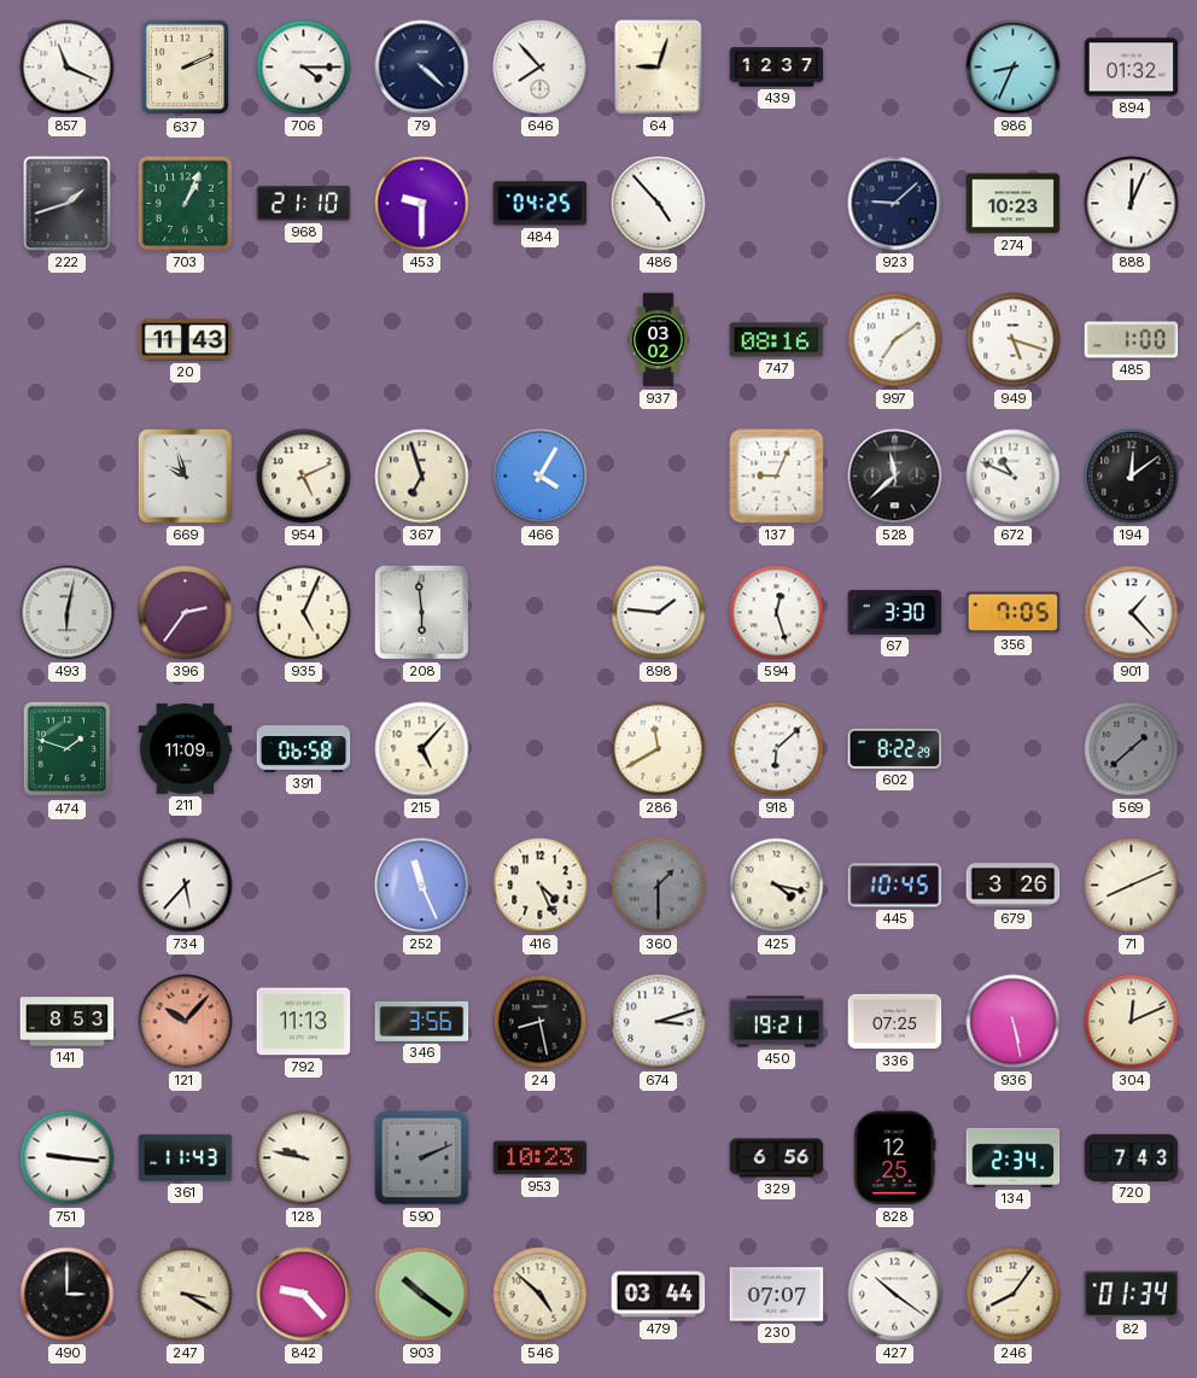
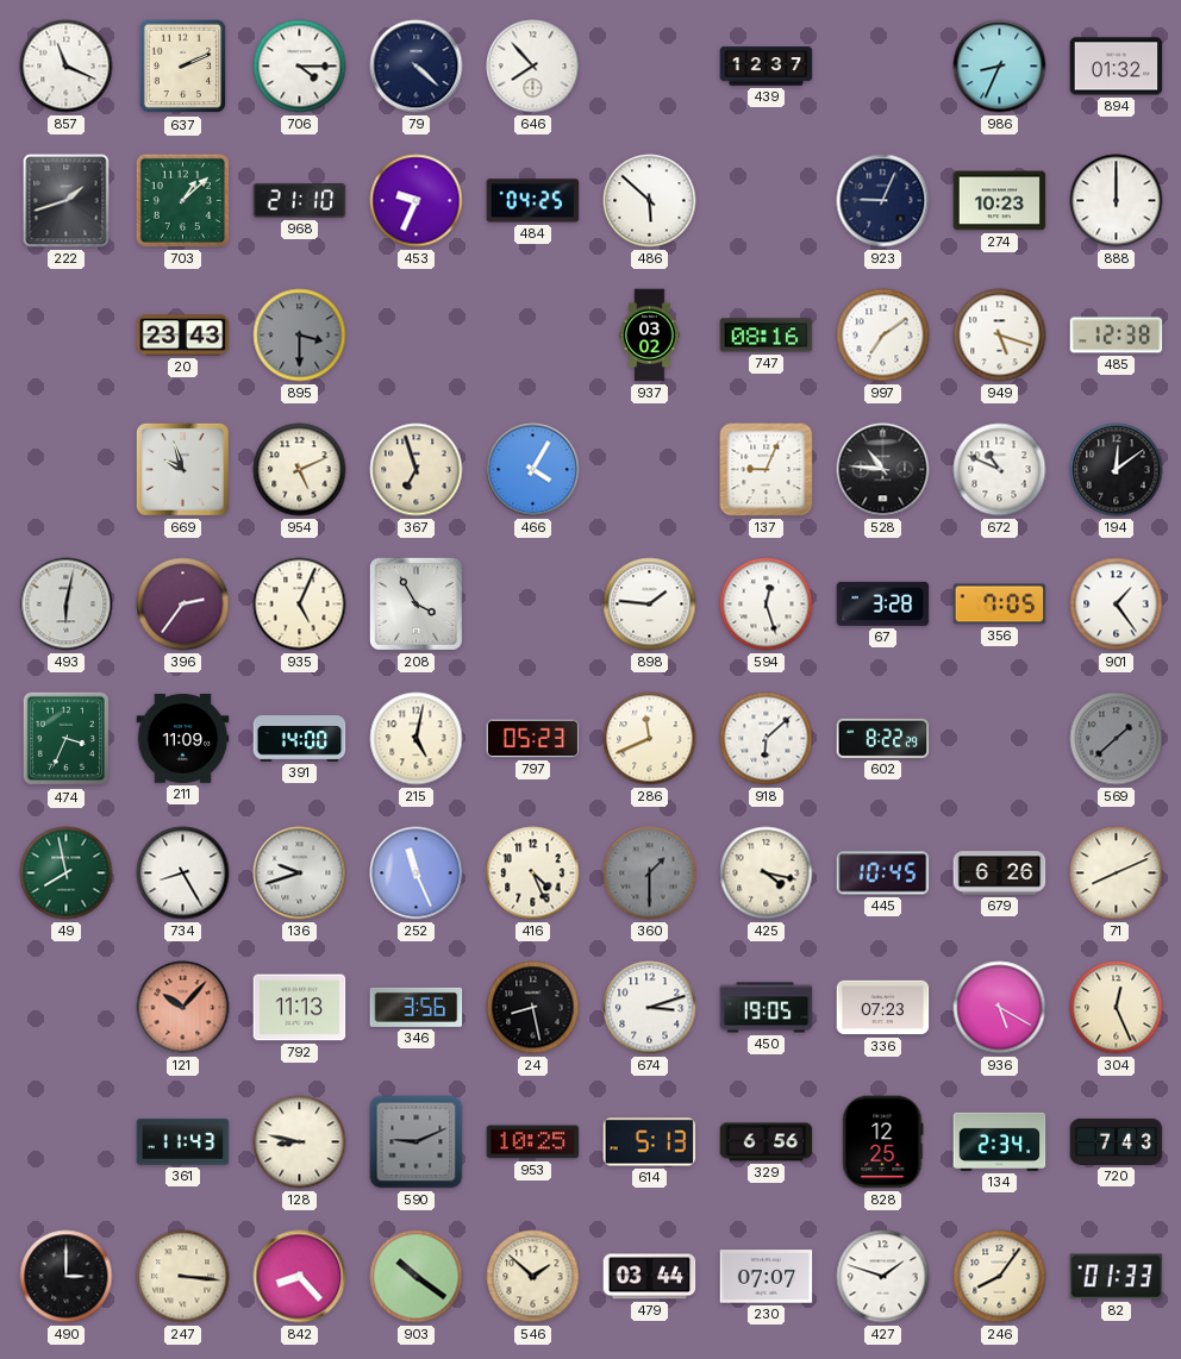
64: 9:03 -> none (659, 68)
703: 1:04 -> 1:08 (182, 200)
453: 9:30 -> 9:34 (417, 201)
486: 4:53 -> 5:52 (650, 201)
923: 9:08 -> 9:04 (883, 201)
888: 12:04 -> 12:00 (1117, 201)
20: 11:43 -> 23:43 (183, 336)
895: none -> 3:30 (300, 336)
485: 1:00 -> 12:38 (1117, 336)
528: 11:38 -> 10:46 (883, 470)
208: 5:59 -> 3:55 (415, 603)
67: 3:30 -> 3:28 (883, 603)
901: 1:23 -> 1:24 (1117, 605)
474: 1:48 -> 3:34 (67, 739)
391: 06:58 -> 14:00 (300, 739)
215: 5:07 -> 5:02 (417, 739)
797: none -> 05:23 (533, 739)
286: 11:40 -> 11:41 (650, 739)
49: none -> 7:58 (67, 873)
734: 5:37 -> 8:25 (183, 873)
136: none -> 9:42 (300, 873)
679: 3:26 -> 6:26 (1000, 873)
141: 8:53 -> none (68, 1022)
450: 19:21 -> 19:05 (767, 1008)
336: 07:25 -> 07:23 (883, 1008)
936: 5:28 -> 5:20 (1000, 1008)
304: 12:11 -> 12:26 (1117, 1008)
751: 9:16 -> none (68, 1158)
128: 9:47 -> 8:47 (300, 1142)
590: 2:11 -> 9:11 (417, 1142)
953: 10:23 -> 10:25 (533, 1142)
614: none -> 5:13 (650, 1142)
247: 3:20 -> 3:16 (183, 1277)
842: 9:23 -> 8:23 (300, 1277)
546: 4:52 -> 1:52 (533, 1277)
427: 10:21 -> 1:48 (883, 1277)
82: 01:34 -> 01:33 (1117, 1277)
